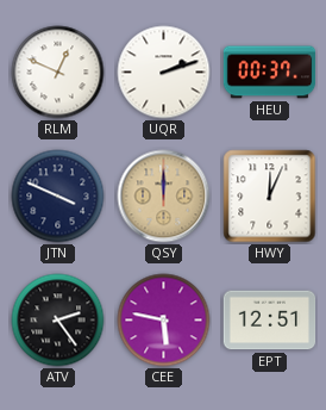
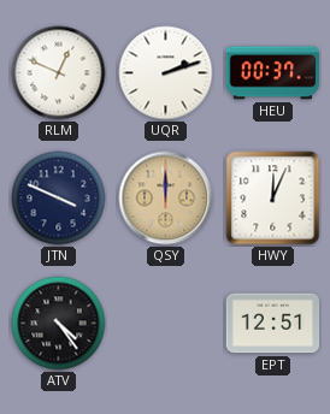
ATV: 2:24 -> 4:24 (59, 324)
CEE: 5:47 -> none (164, 321)
